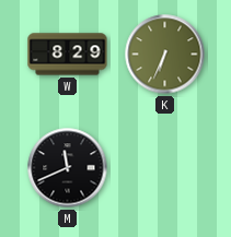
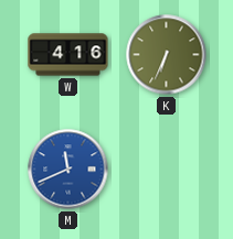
W: 8:29 -> 4:16 (68, 55)
M dial: black -> blue (68, 170)
